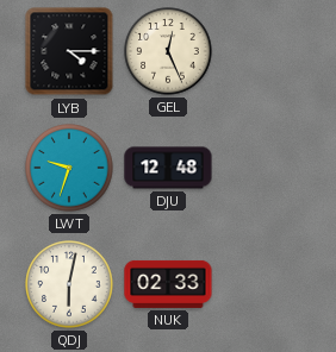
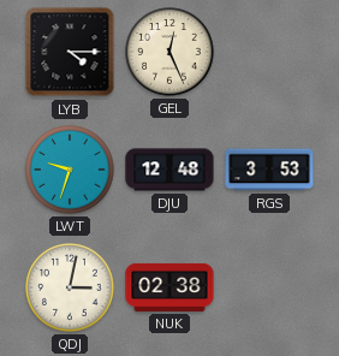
RGS: none -> 3:53 (269, 170)
QDJ: 6:02 -> 3:02 (70, 287)
NUK: 02:33 -> 02:38 (169, 287)
